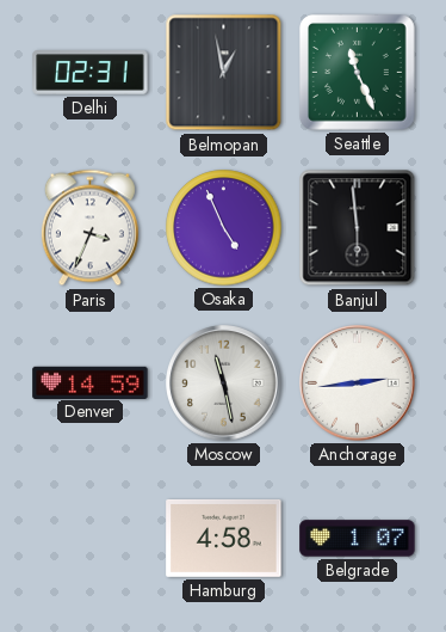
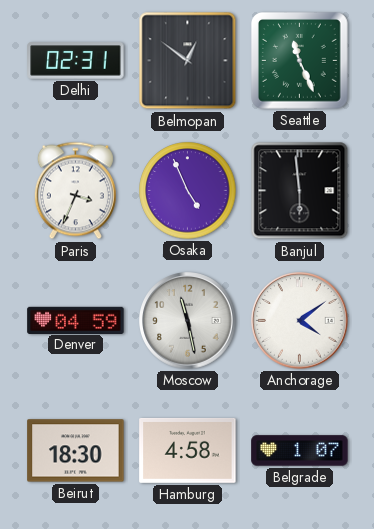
Belmopan: 12:58 -> 12:51 (188, 61)
Denver: 14:59 -> 04:59 (76, 320)
Anchorage: 2:44 -> 4:09 (300, 321)
Beirut: none -> 18:30 (76, 451)
